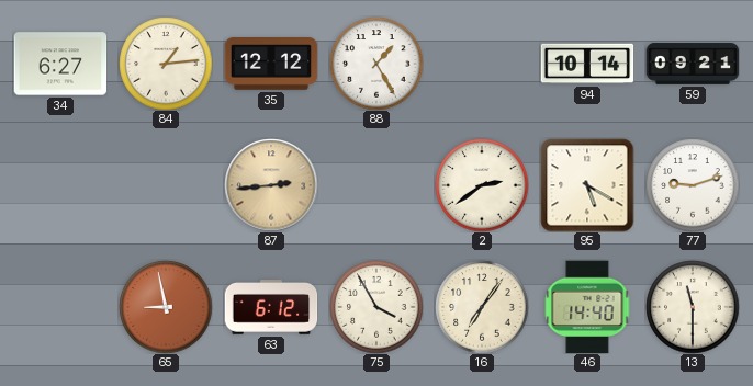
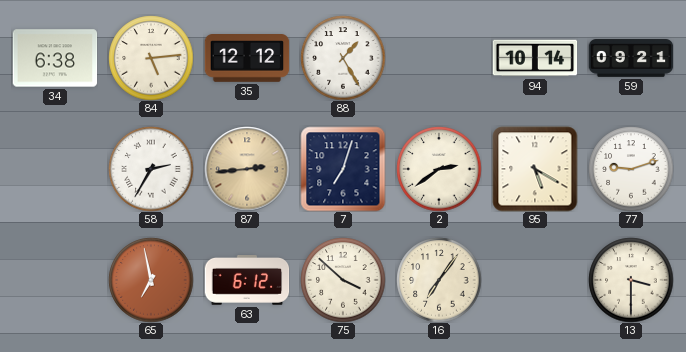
34: 6:27 -> 6:38 (55, 58)
84: 1:14 -> 5:14 (151, 58)
58: none -> 2:35 (151, 169)
7: none -> 7:03 (343, 169)
65: 8:58 -> 6:58 (151, 280)
75: 3:55 -> 3:52 (343, 280)
46: 14:40 -> none (587, 307)
13: 11:30 -> 3:30 (631, 280)
